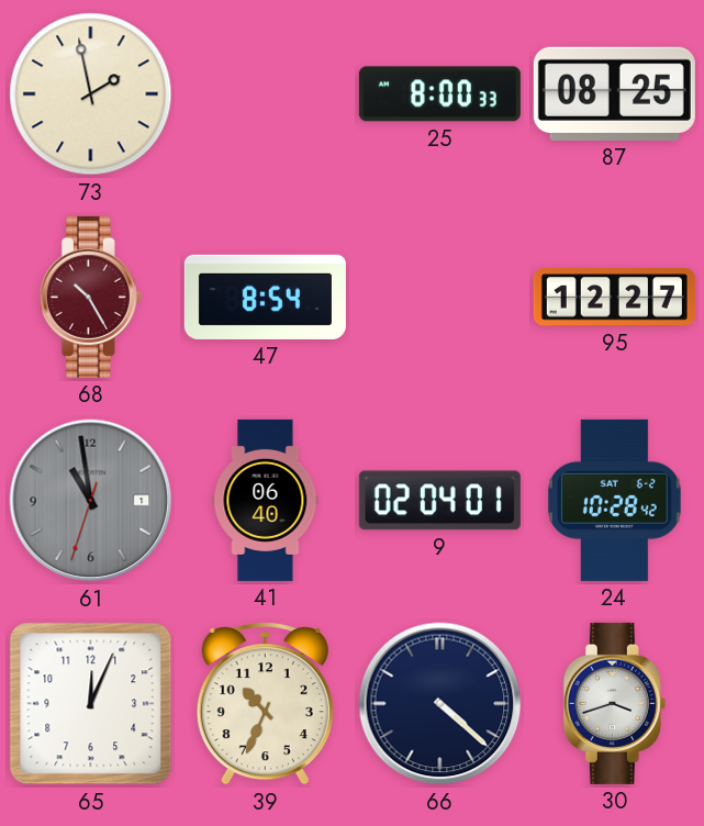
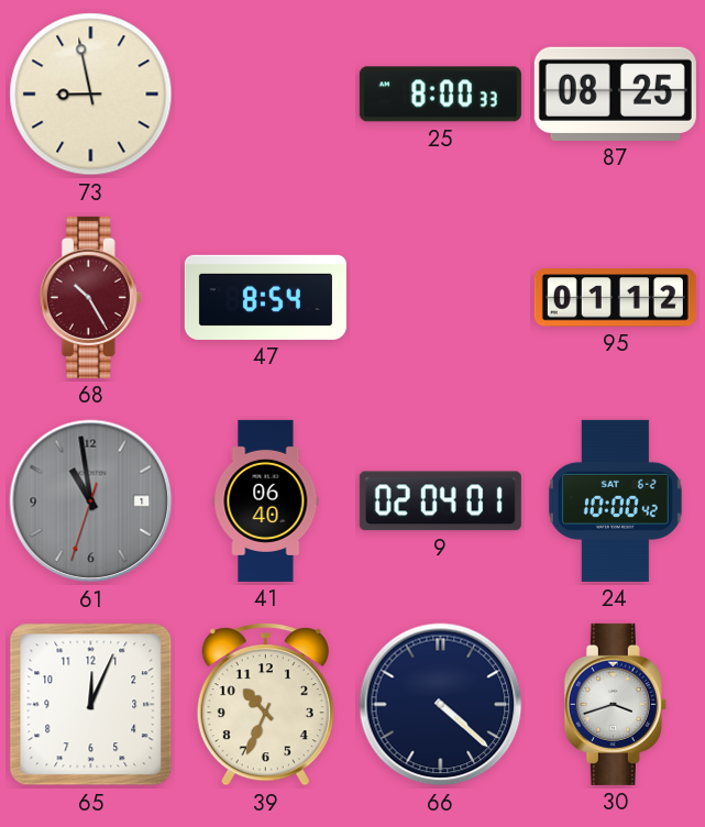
73: 1:58 -> 8:58 (91, 95)
95: 12:27 -> 01:12 (615, 298)
24: 10:28 -> 10:00 (615, 500)
